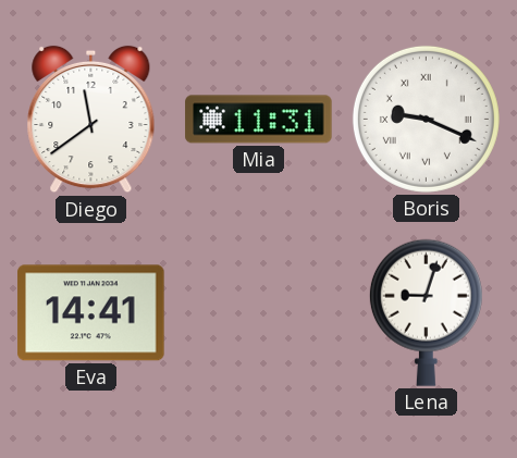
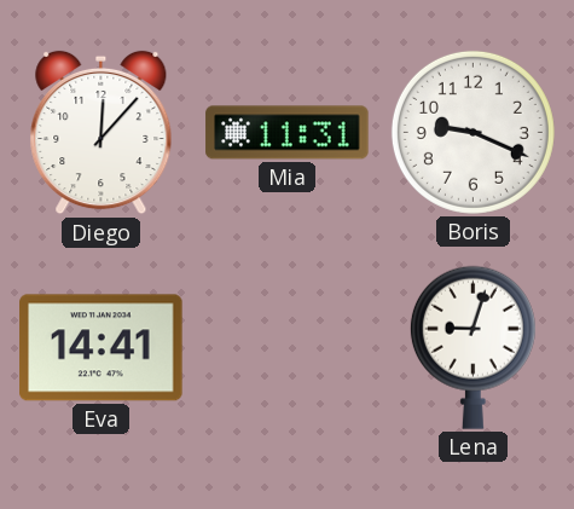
Diego: 11:39 -> 12:07 (102, 133)
Boris numerals: Roman -> Arabic (472, 132)
